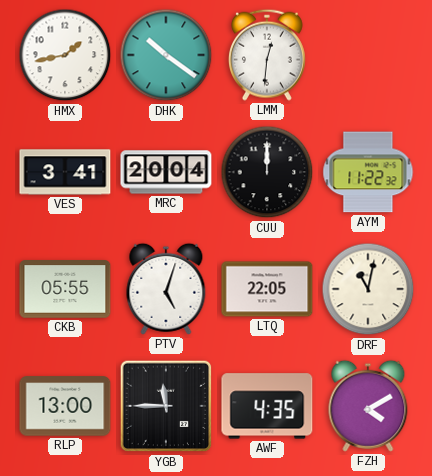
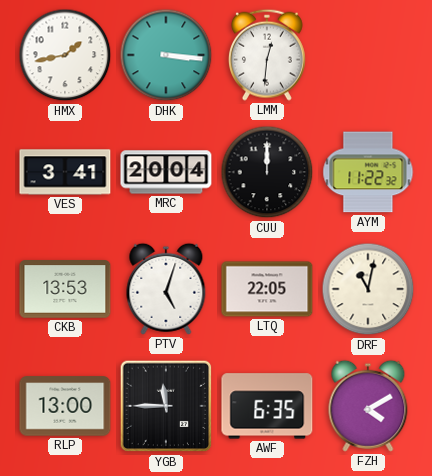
DHK: 10:21 -> 3:16 (166, 55)
CKB: 05:55 -> 13:53 (65, 289)
AWF: 4:35 -> 6:35 (267, 406)
